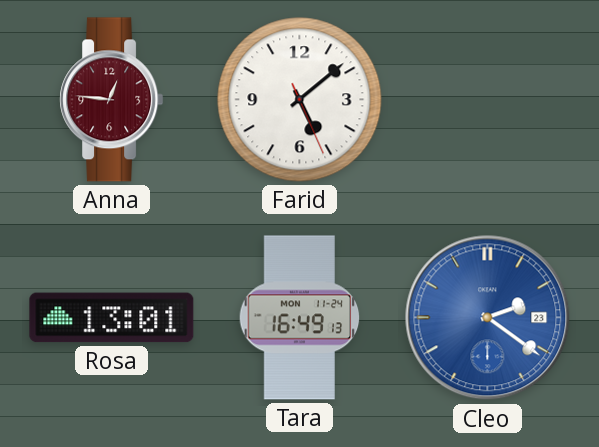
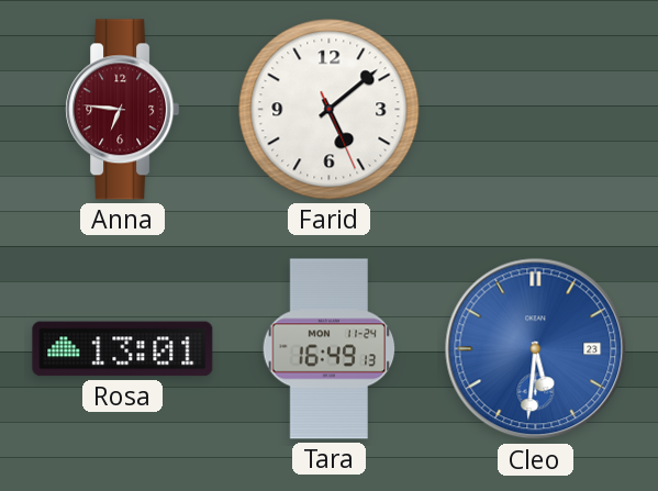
Anna: 12:46 -> 6:46 (123, 110)
Cleo: 2:21 -> 5:31 (536, 349)
